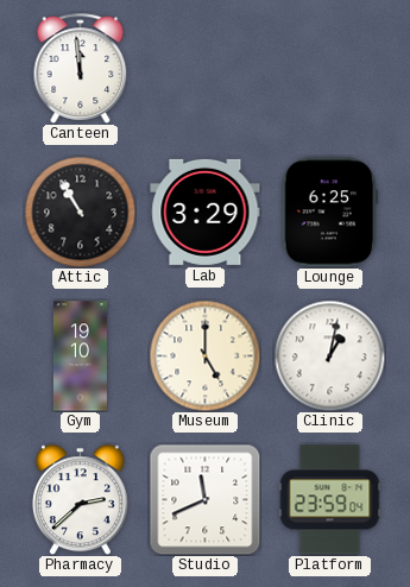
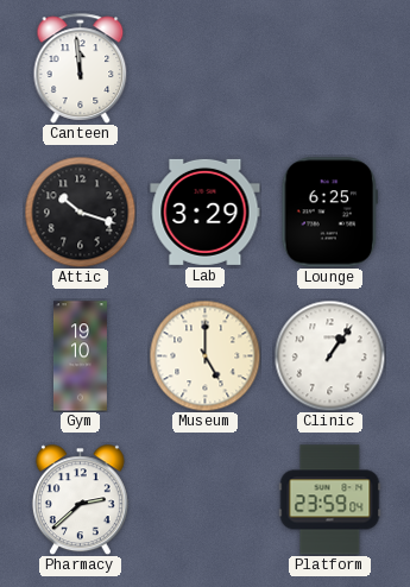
Attic: 10:55 -> 10:18 (80, 212)
Clinic: 1:02 -> 1:06 (329, 355)
Studio: 11:41 -> none (204, 499)
